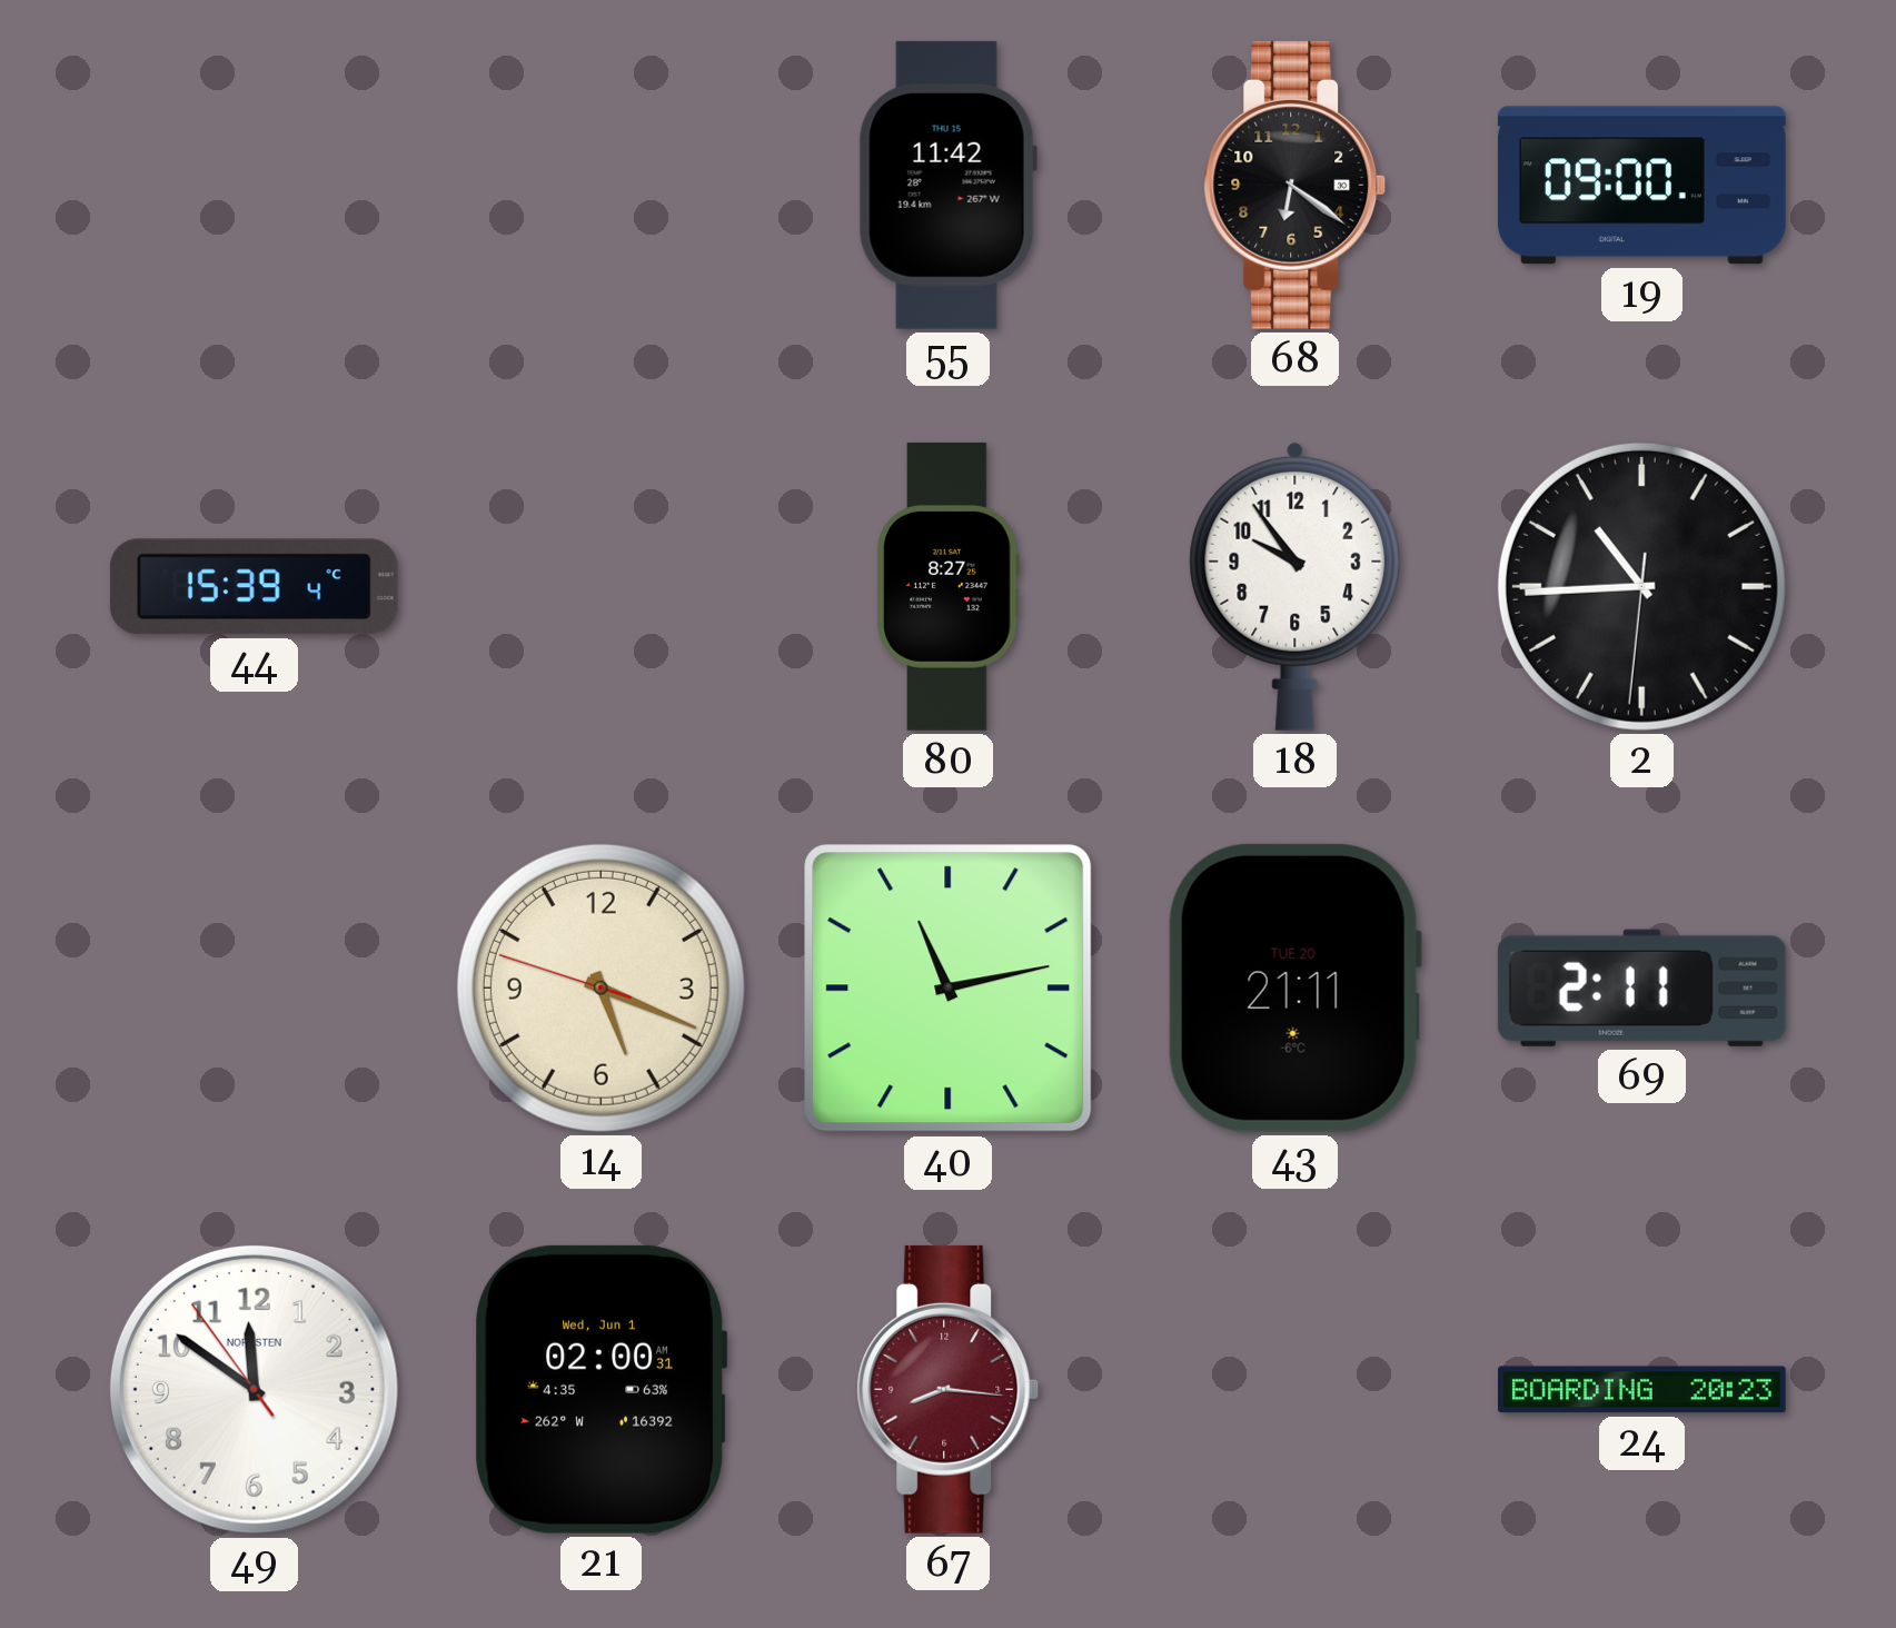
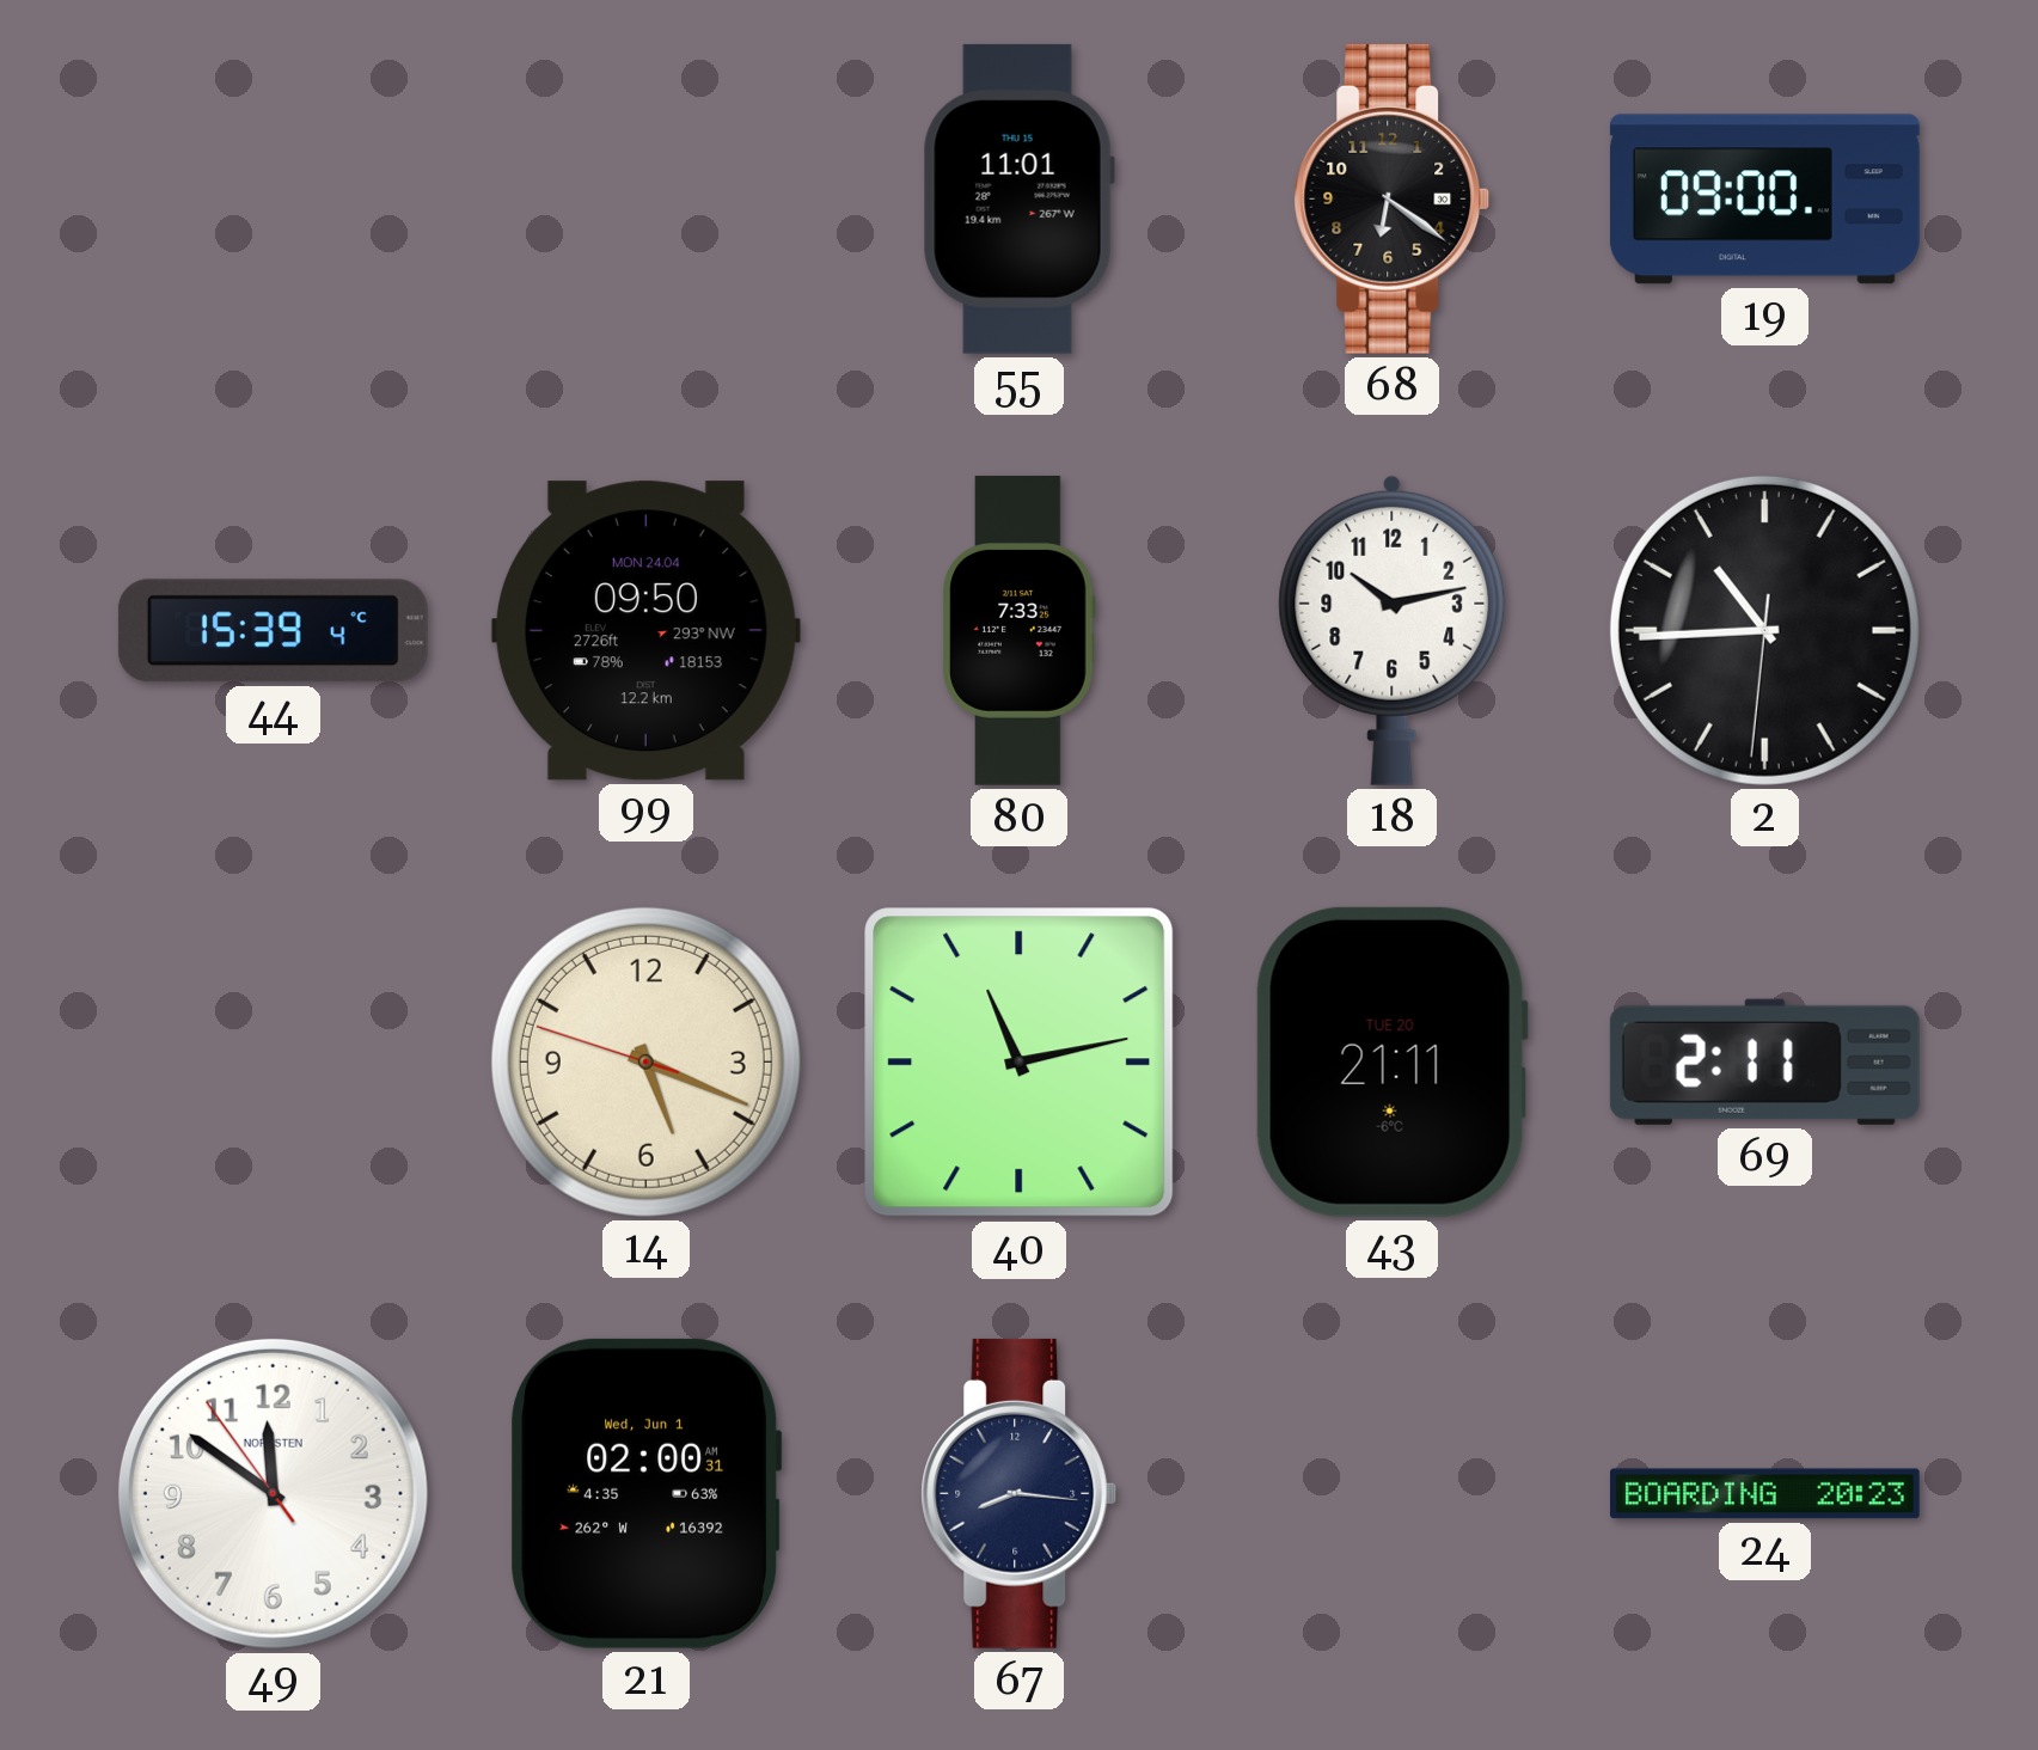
55: 11:42 -> 11:01 (1018, 198)
99: none -> 09:50 (645, 631)
80: 8:27 -> 7:33 (1018, 630)
18: 9:54 -> 10:13 (1393, 630)
67 dial: burgundy -> navy (1020, 1493)
